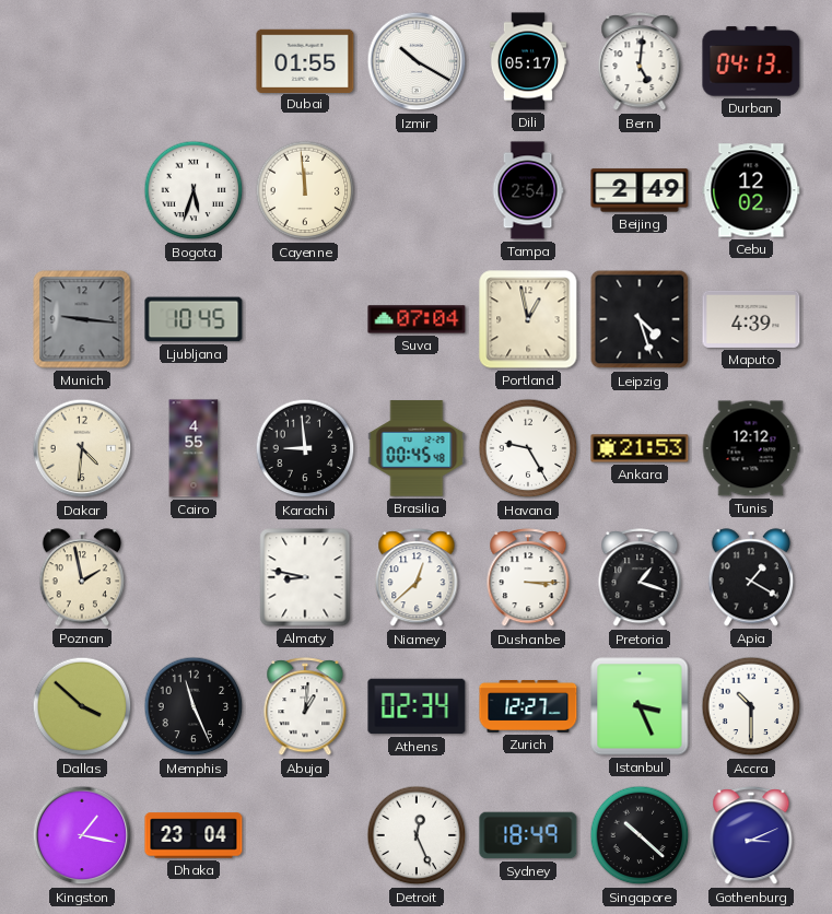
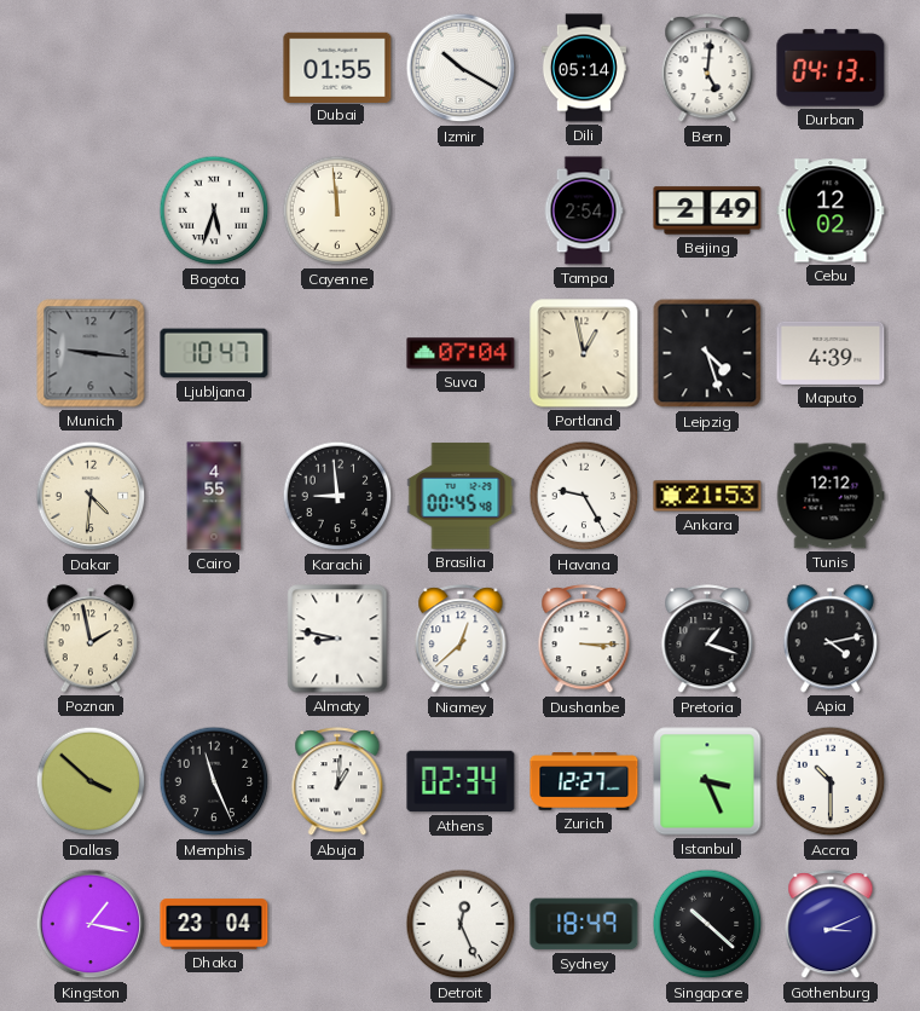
Dili: 05:17 -> 05:14 (584, 68)
Ljubljana: 10:45 -> 10:47 (214, 353)
Apia: 1:20 -> 4:13 (831, 639)
